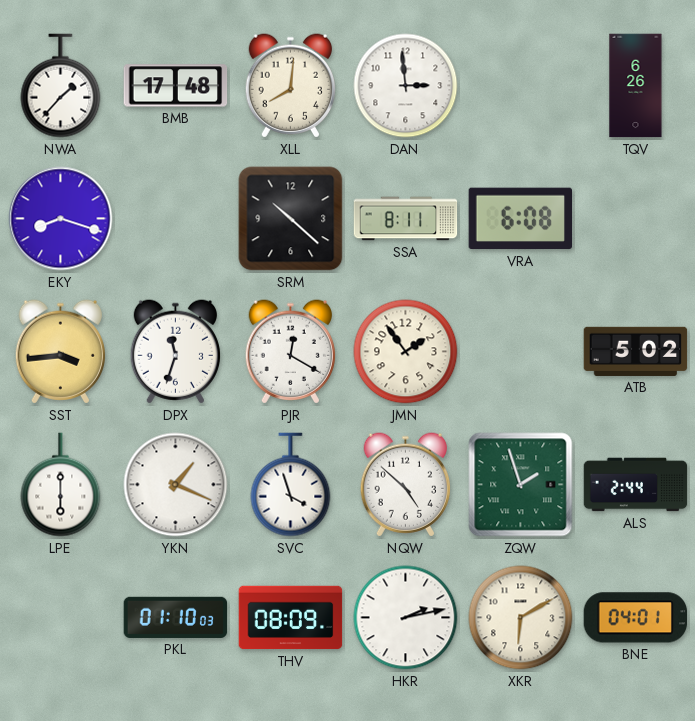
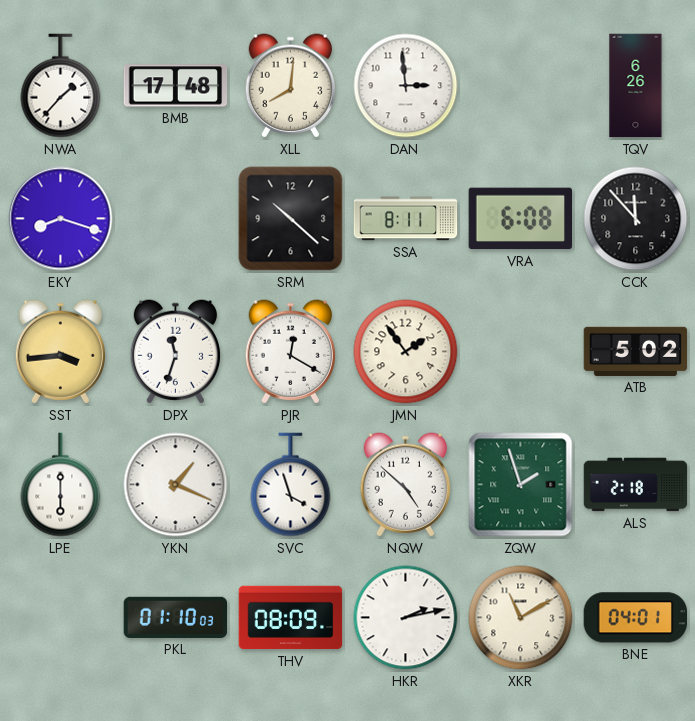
CCK: none -> 11:53 (636, 219)
ALS: 2:44 -> 2:18 (636, 485)
XKR: 6:10 -> 11:10 (521, 618)
